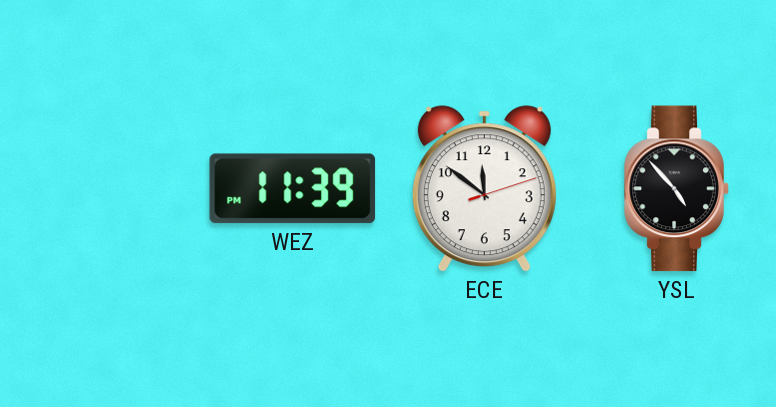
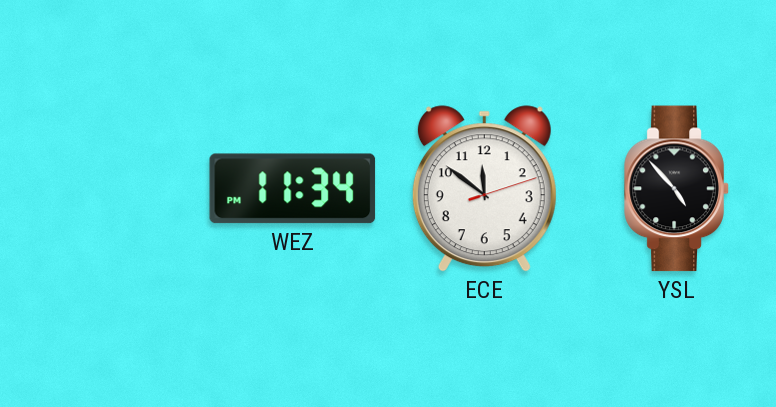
WEZ: 11:39 -> 11:34 (293, 189)
